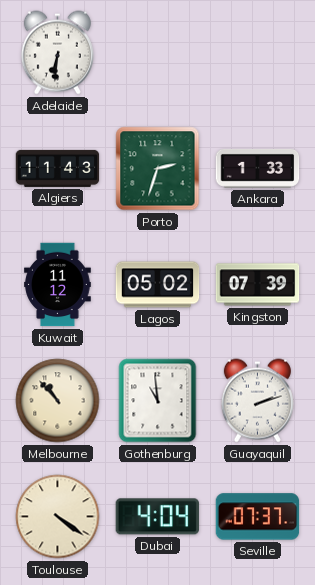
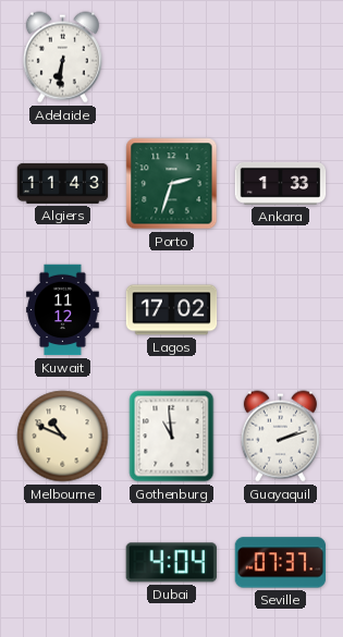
Lagos: 05:02 -> 17:02 (172, 310)
Kingston: 07:39 -> none (258, 285)
Melbourne: 10:53 -> 10:49 (63, 437)
Toulouse: 4:21 -> none (58, 517)
